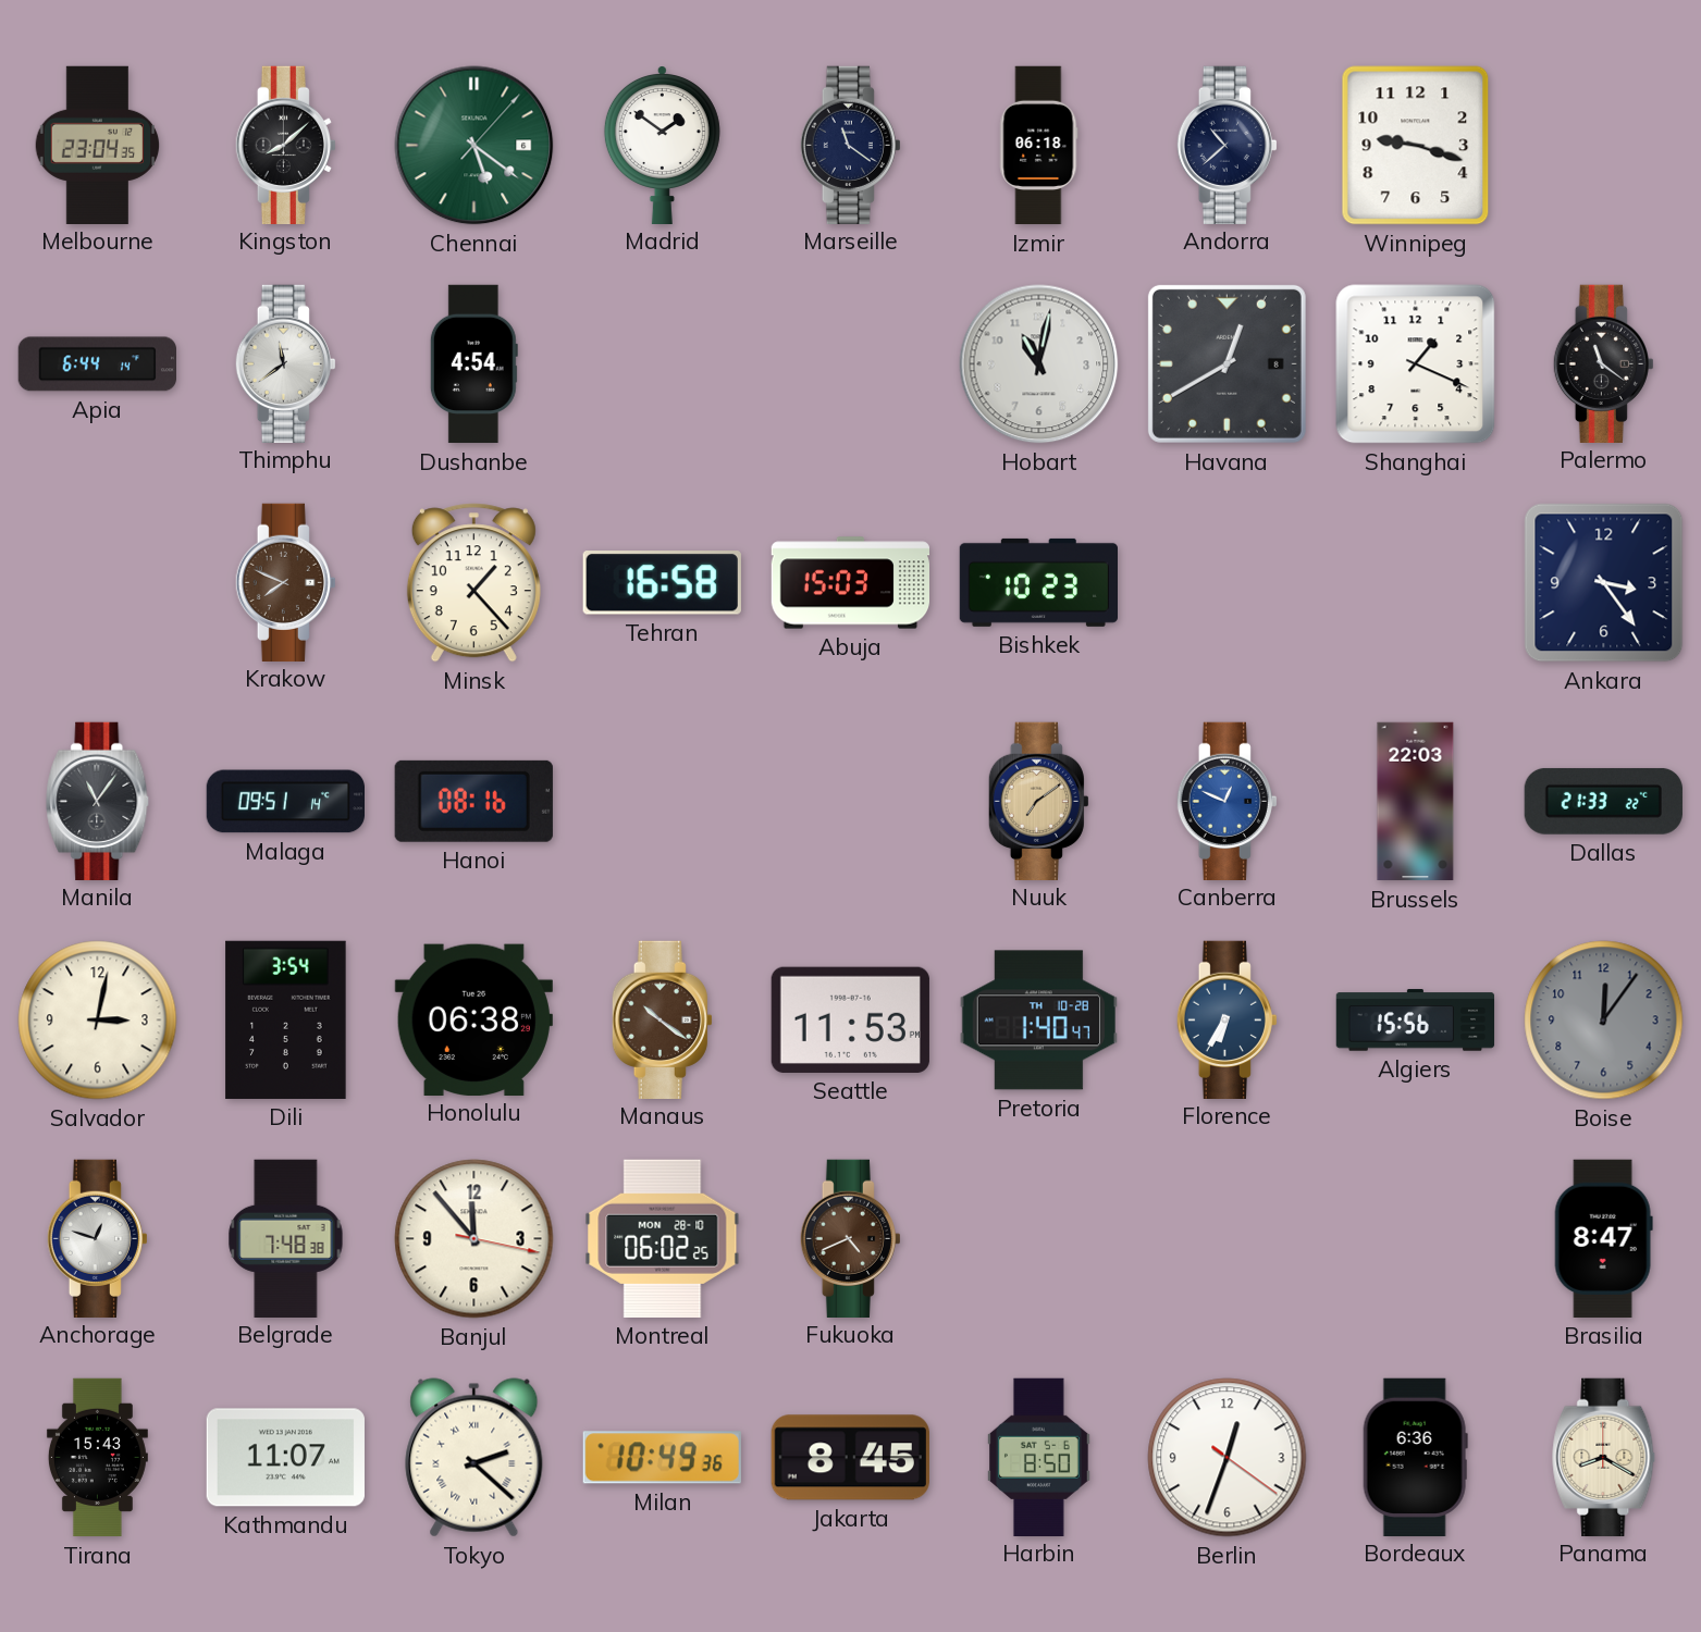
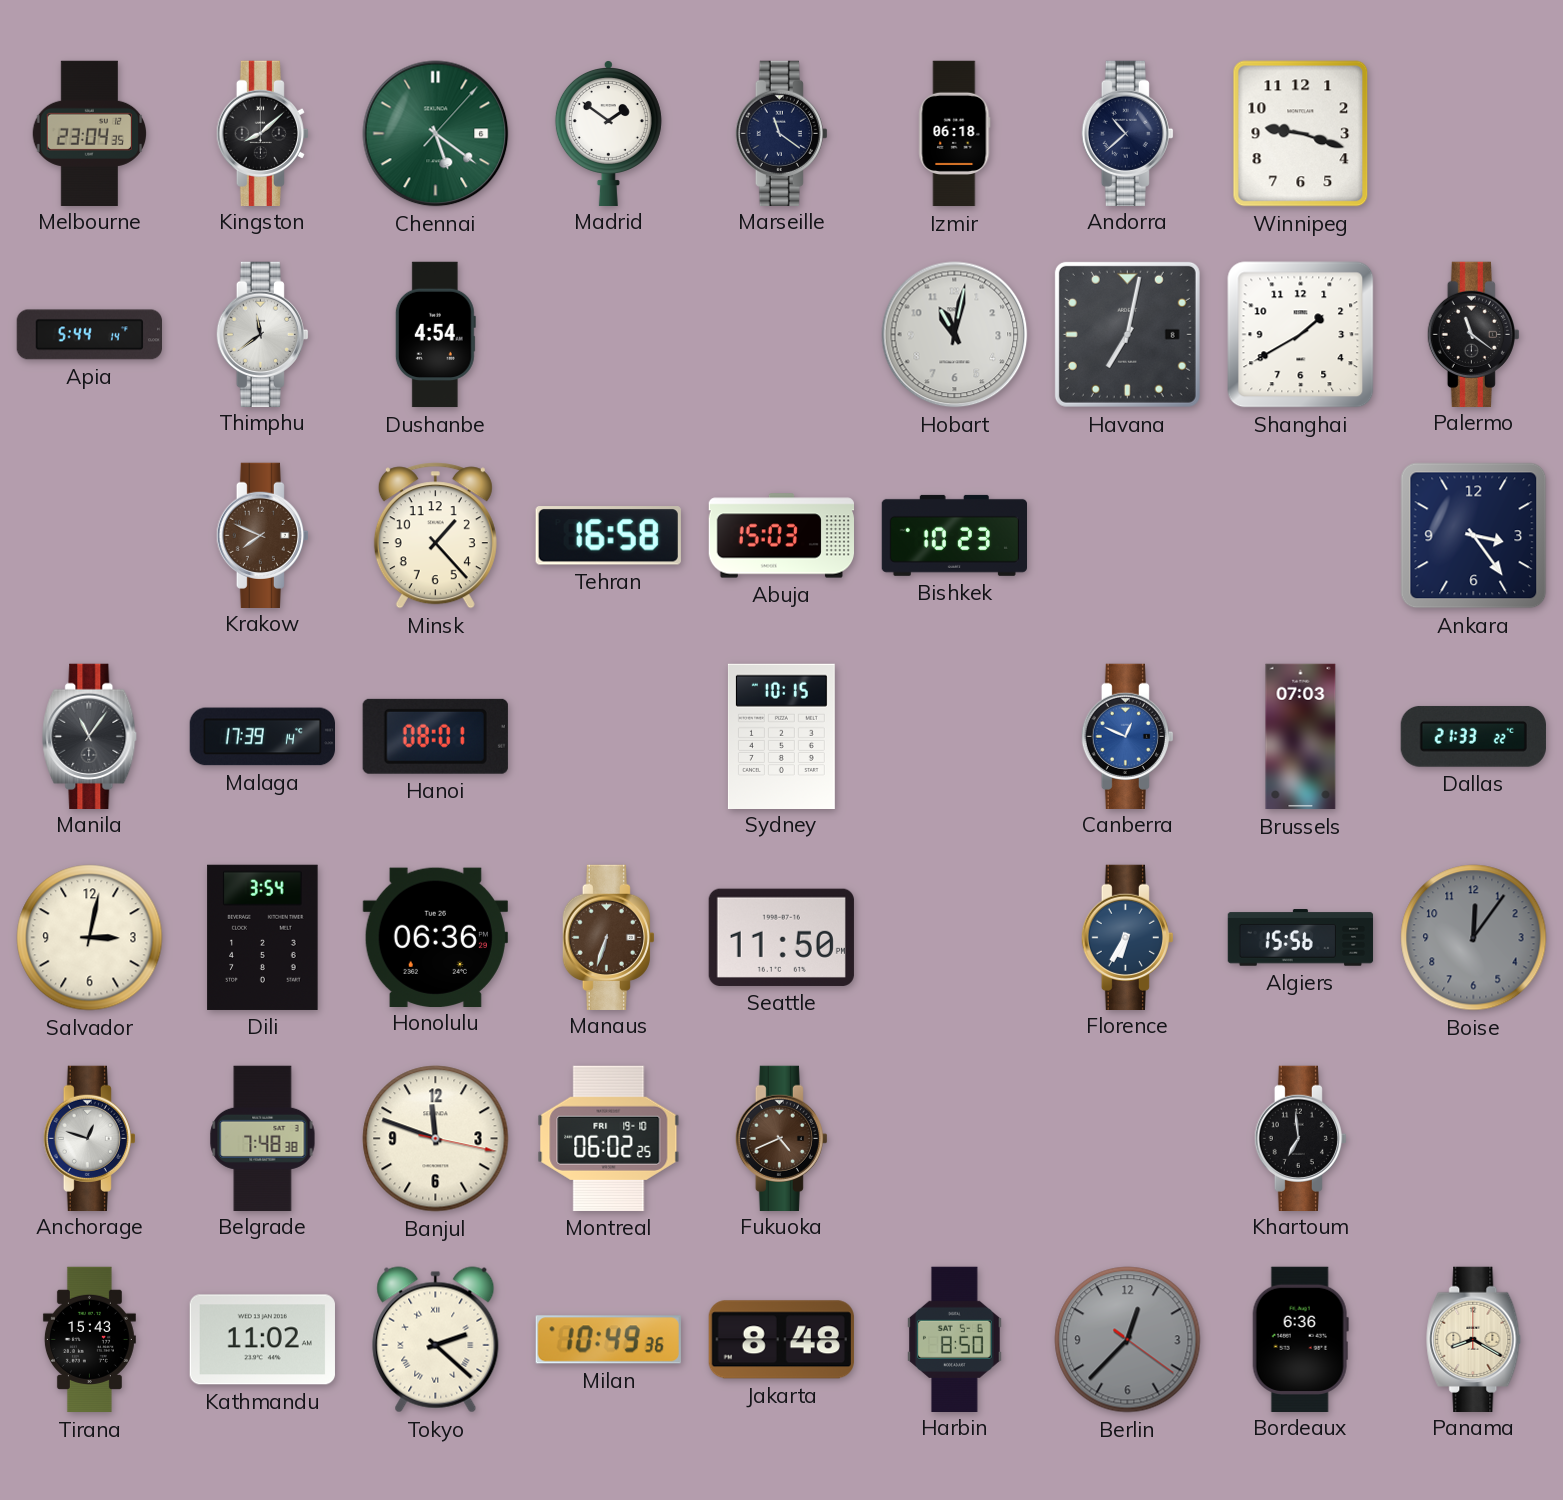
Apia: 6:44 -> 5:44 (89, 335)
Havana: 12:40 -> 7:02 (1127, 334)
Shanghai: 1:19 -> 1:40 (1301, 335)
Malaga: 09:51 -> 17:39 (262, 737)
Hanoi: 08:16 -> 08:01 (435, 736)
Sydney: none -> 10:15 (781, 736)
Nuuk: 7:09 -> none (1038, 801)
Brussels: 22:03 -> 07:03 (1301, 737)
Honolulu: 06:38 -> 06:36 (435, 937)
Manaus: 10:21 -> 6:33 (608, 937)
Seattle: 11:53 -> 11:50 (781, 937)
Pretoria: 1:40 -> none (1038, 1021)
Banjul: 11:53 -> 11:48 (436, 1139)
Montreal date: MON 28-10 -> FRI 19-10 (609, 1138)
Khartoum: none -> 6:59 (1300, 1138)
Brasilia: 8:47 -> none (1603, 1238)
Kathmandu: 11:07 -> 11:02 (262, 1340)
Jakarta: 8:45 -> 8:48 (781, 1340)
Berlin: 12:33 -> 12:37 (1128, 1340)
Berlin dial: white -> grey (1128, 1340)
